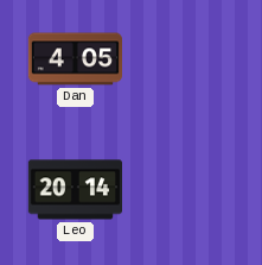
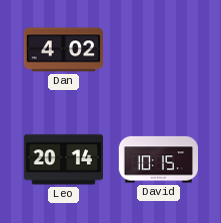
Dan: 4:05 -> 4:02 (63, 50)
David: none -> 10:15 (159, 160)
